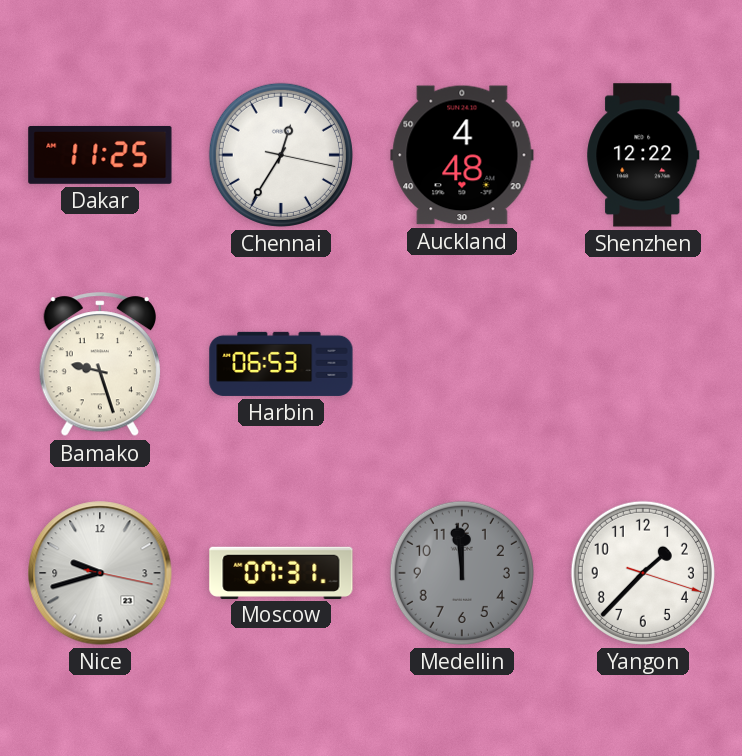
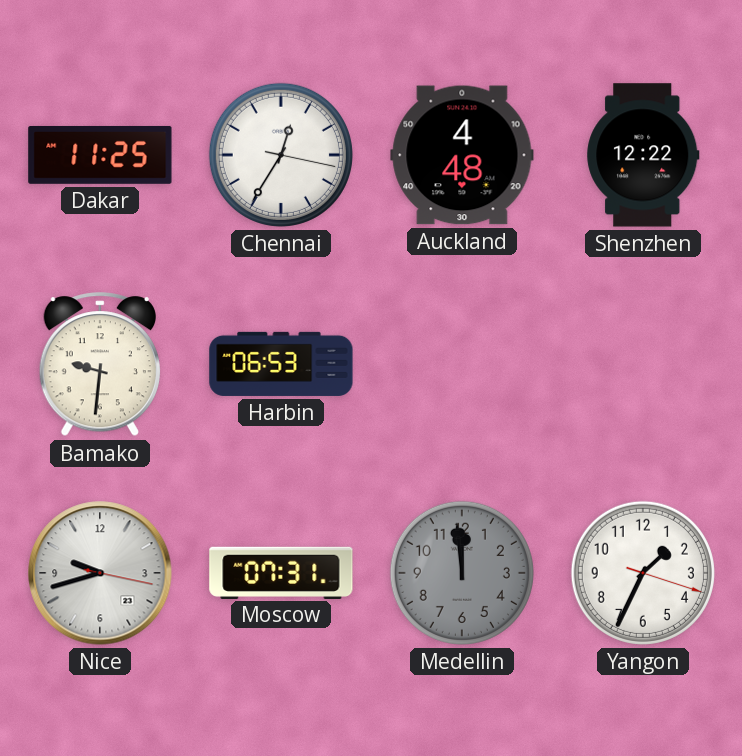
Bamako: 9:27 -> 9:31 (99, 365)
Yangon: 1:37 -> 1:34 (643, 573)
